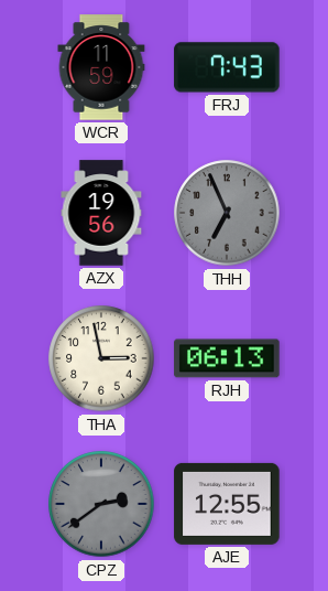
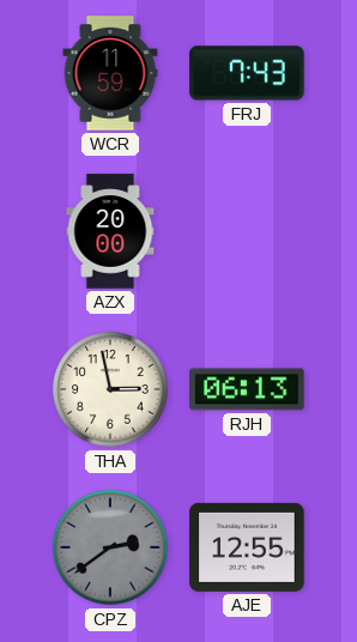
AZX: 19:56 -> 20:00 (110, 231)
THH: 6:56 -> none (227, 213)
